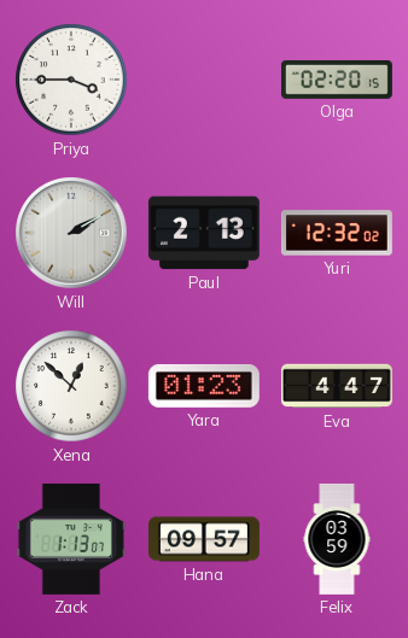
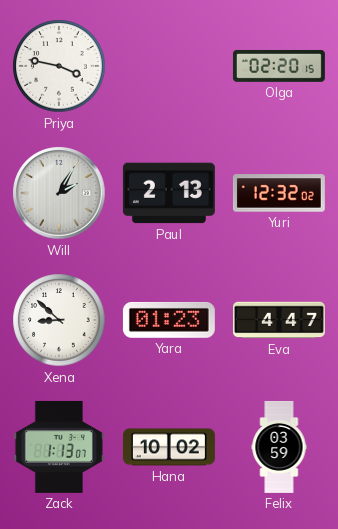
Priya: 3:45 -> 3:47 (59, 66)
Will: 2:10 -> 2:05 (59, 193)
Xena: 12:52 -> 8:52 (59, 320)
Hana: 09:57 -> 10:02 (169, 447)
